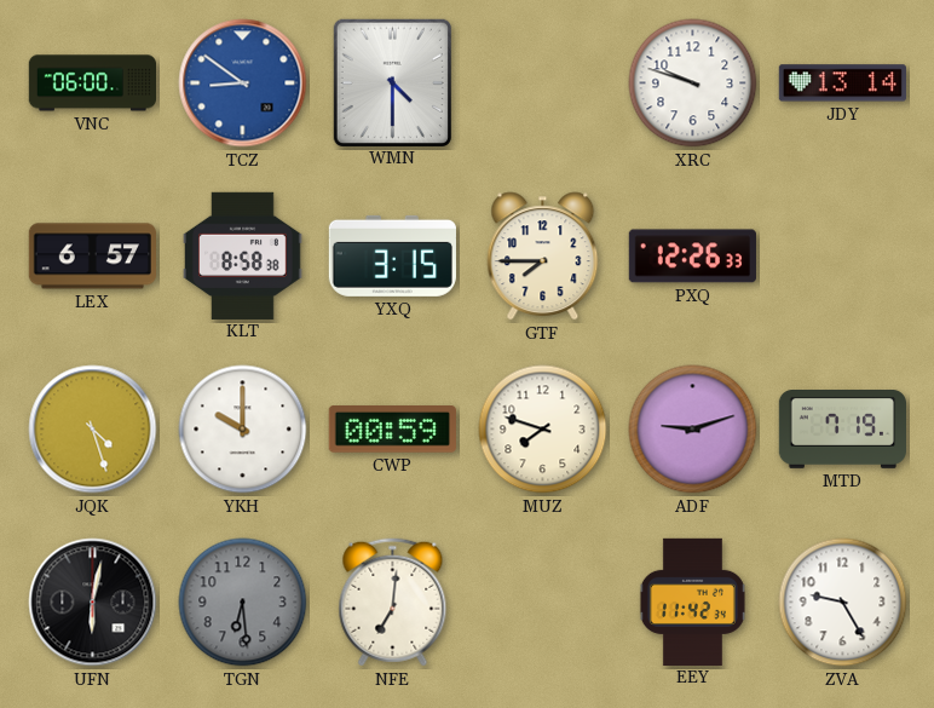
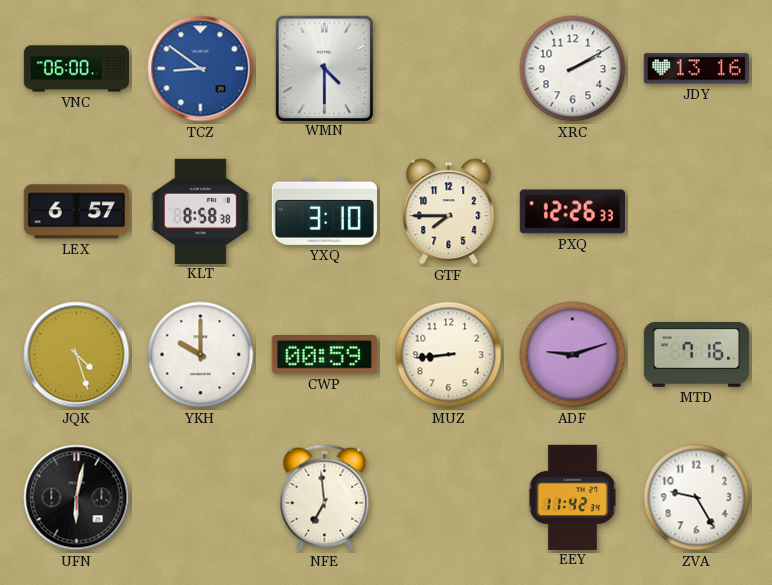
XRC: 9:48 -> 2:10 (573, 69)
JDY: 13:14 -> 13:16 (696, 69)
YXQ: 3:15 -> 3:10 (324, 211)
MUZ: 7:48 -> 8:44 (449, 355)
MTD: 7:19 -> 7:16 (696, 355)
TGN: 6:29 -> none (243, 603)
NFE: 7:01 -> 6:59 (325, 498)
